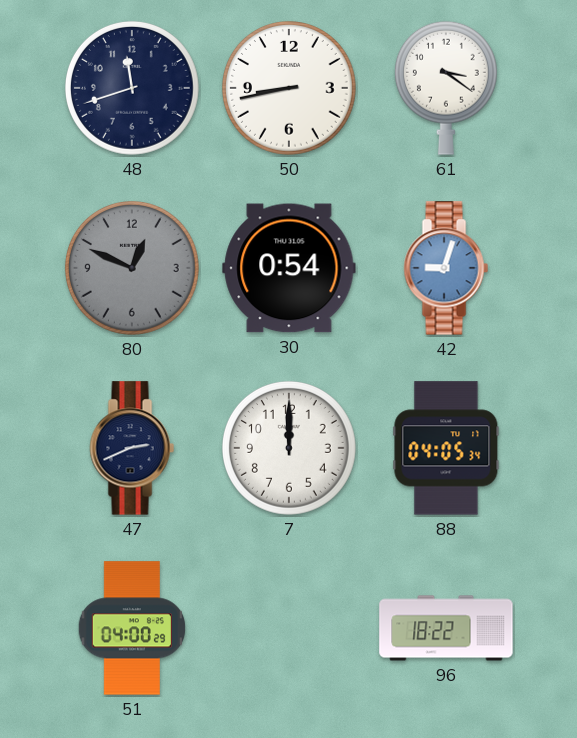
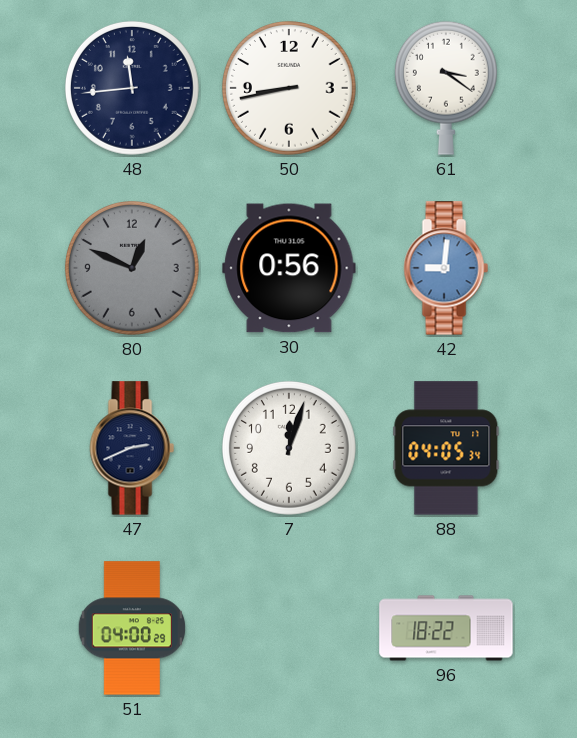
48: 11:42 -> 11:44 (132, 88)
30: 0:54 -> 0:56 (289, 268)
42: 9:03 -> 9:01 (446, 268)
7: 12:00 -> 12:03 (289, 448)
